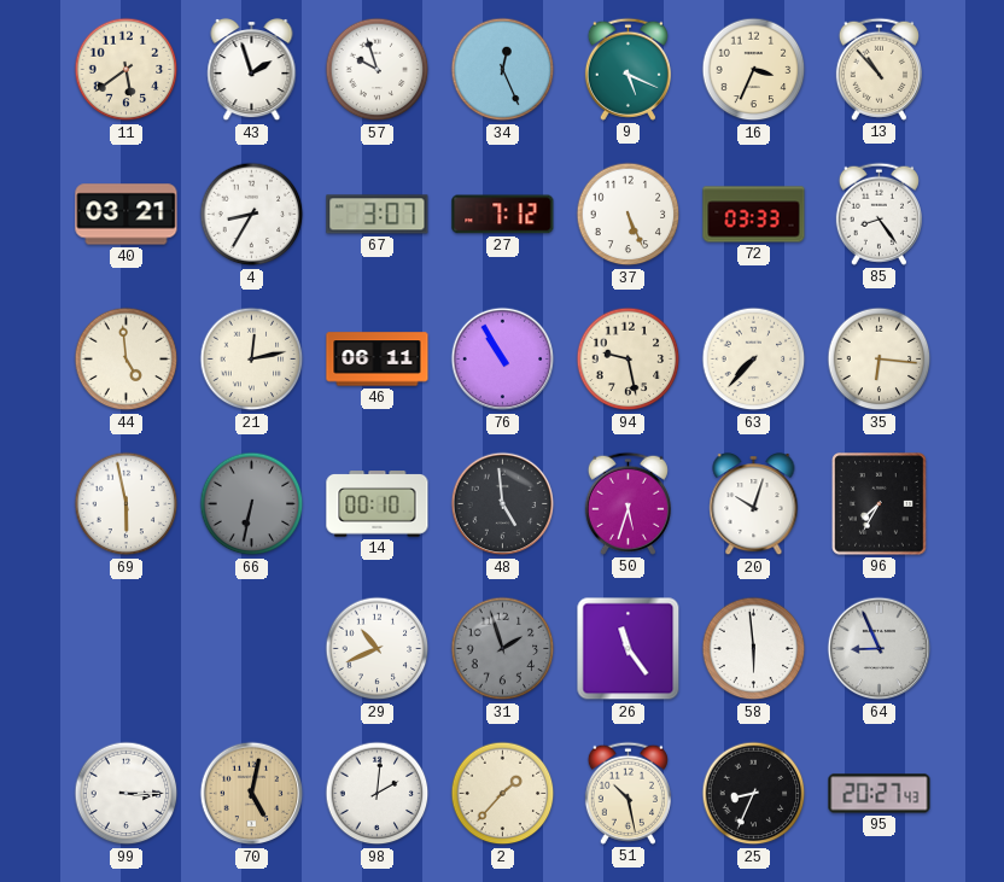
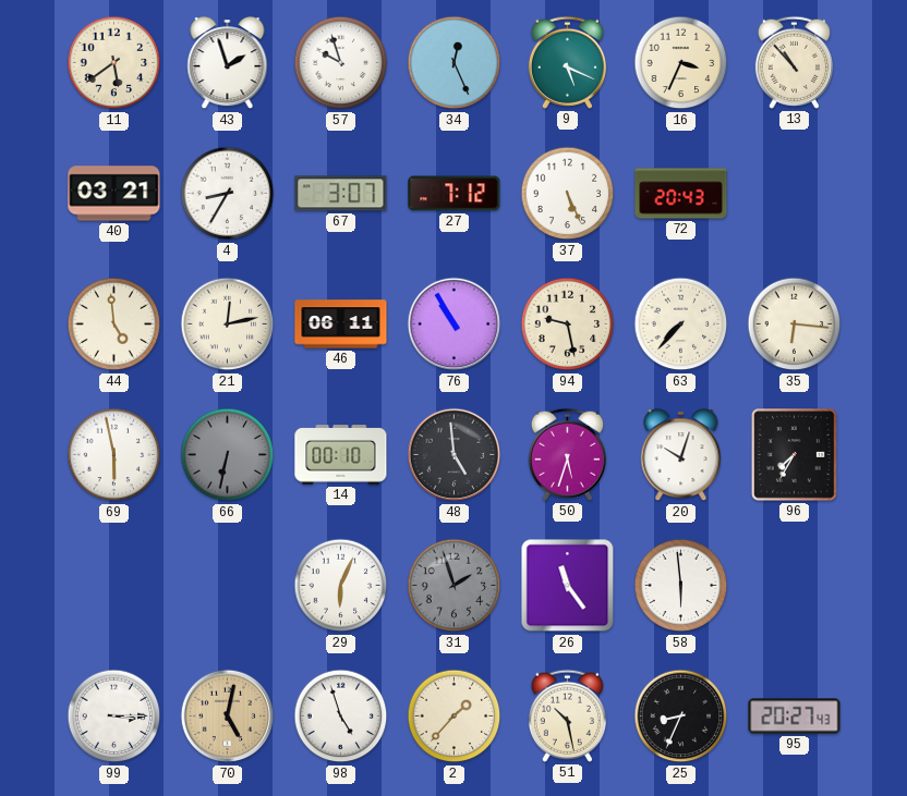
72: 03:33 -> 20:43 (681, 194)
85: 8:24 -> none (878, 214)
29: 10:41 -> 6:04 (341, 586)
64: 8:56 -> none (880, 649)
98: 2:01 -> 4:57 (341, 717)
